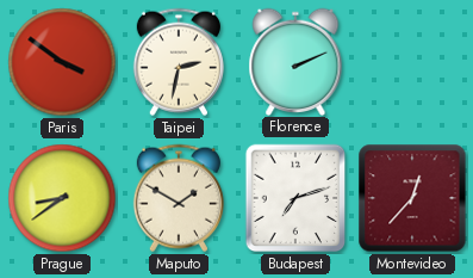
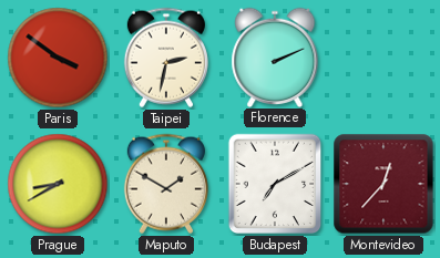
Prague: 8:39 -> 8:40 (58, 184)
Budapest: 7:12 -> 7:10 (275, 184)
